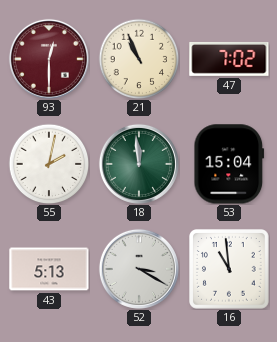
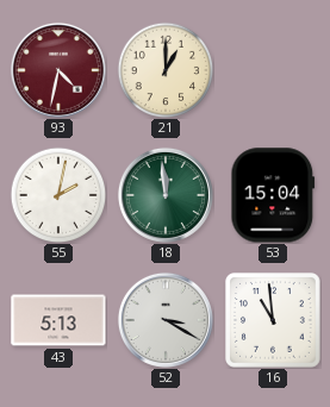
93: 12:30 -> 4:32 (58, 70)
21: 10:56 -> 1:00 (166, 70)
47: 7:02 -> none (229, 59)
